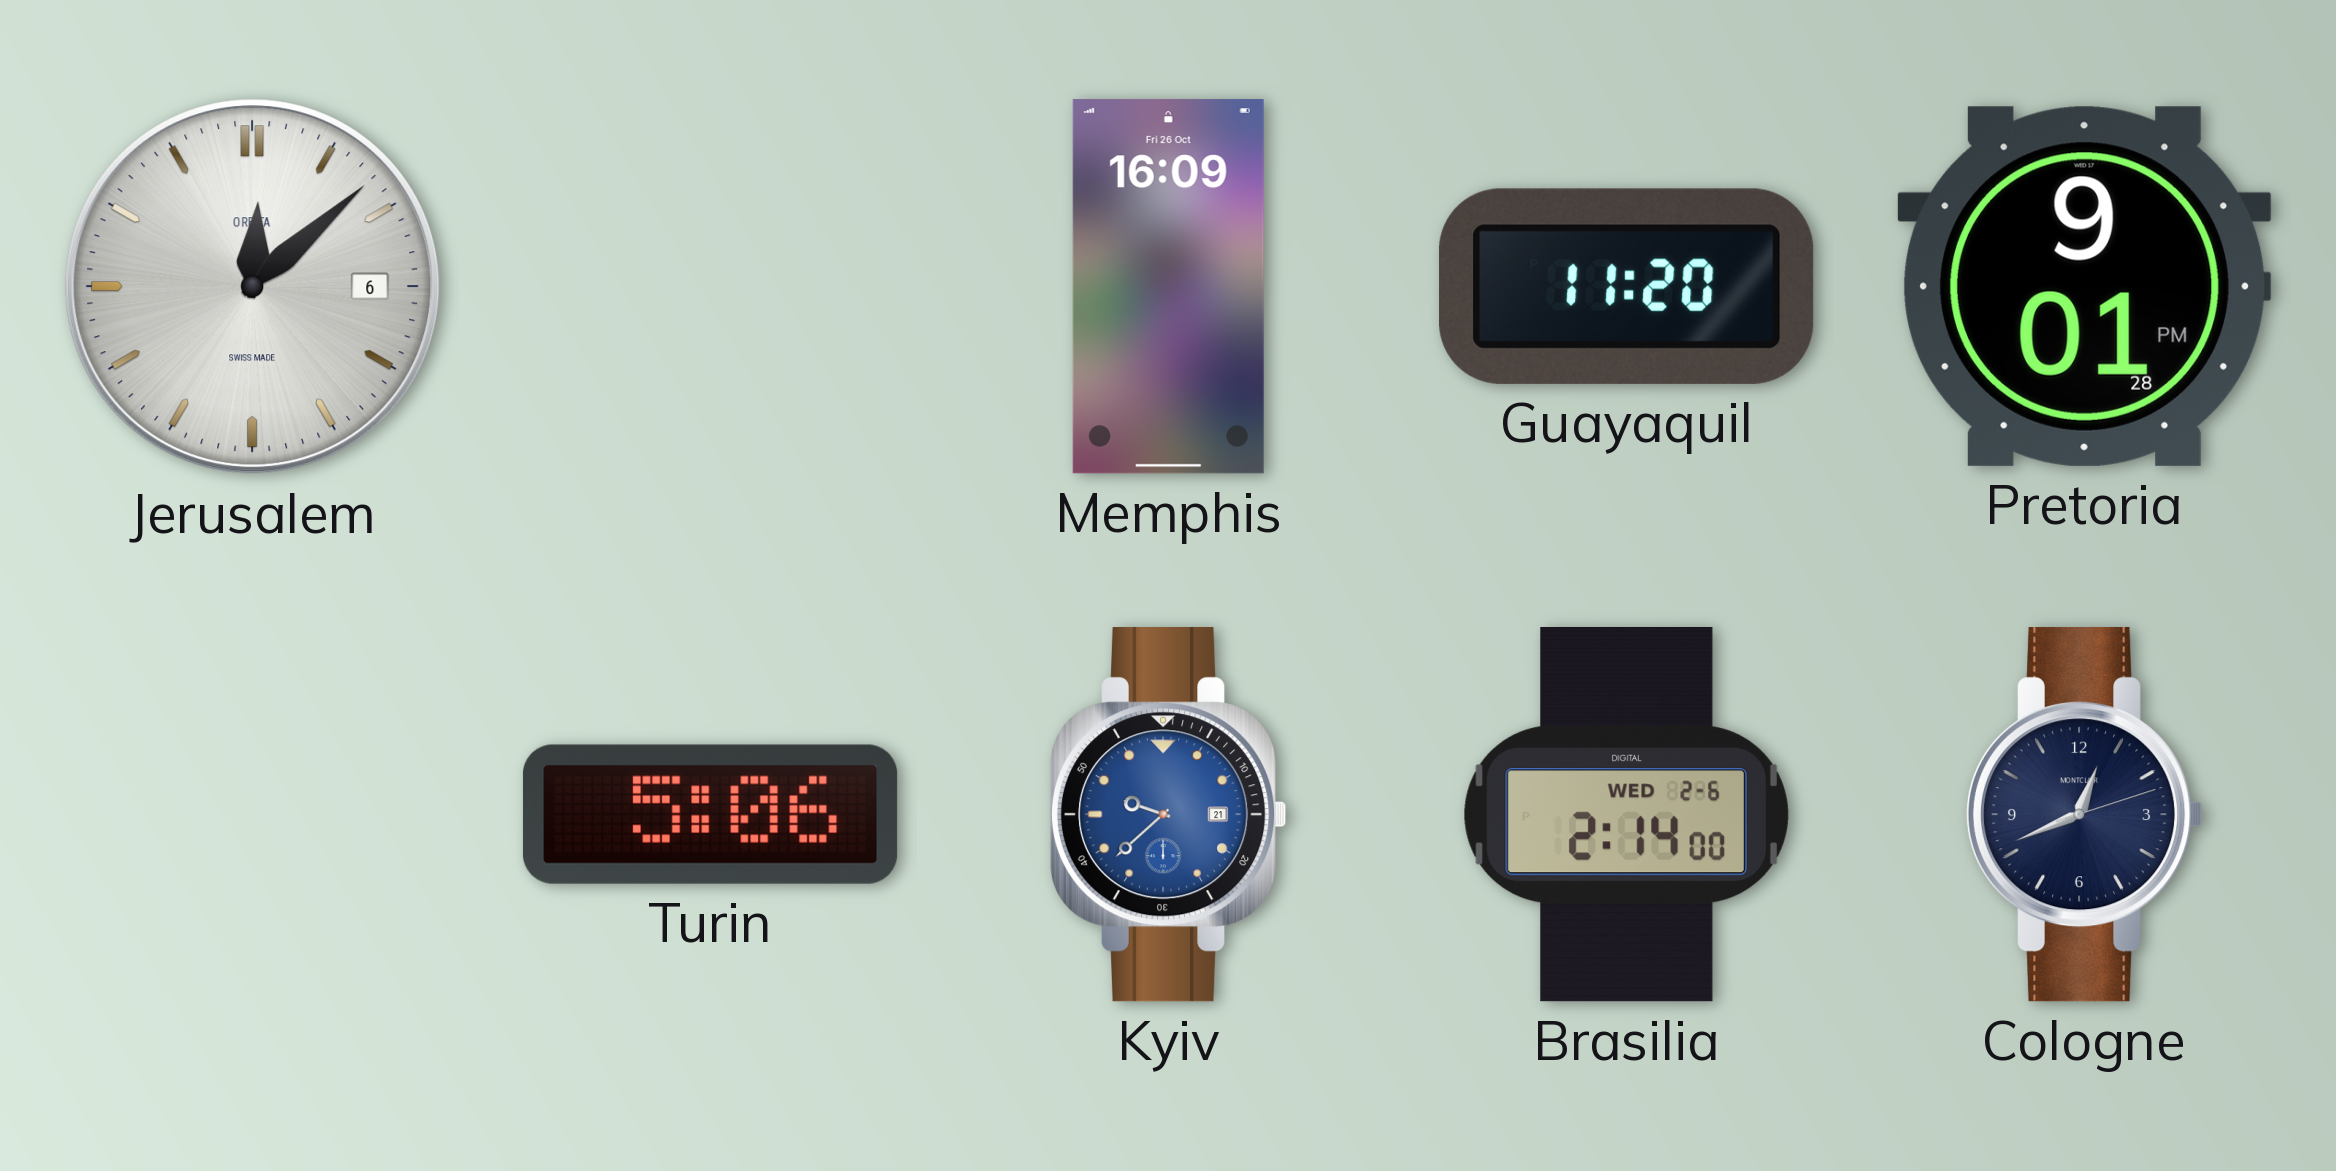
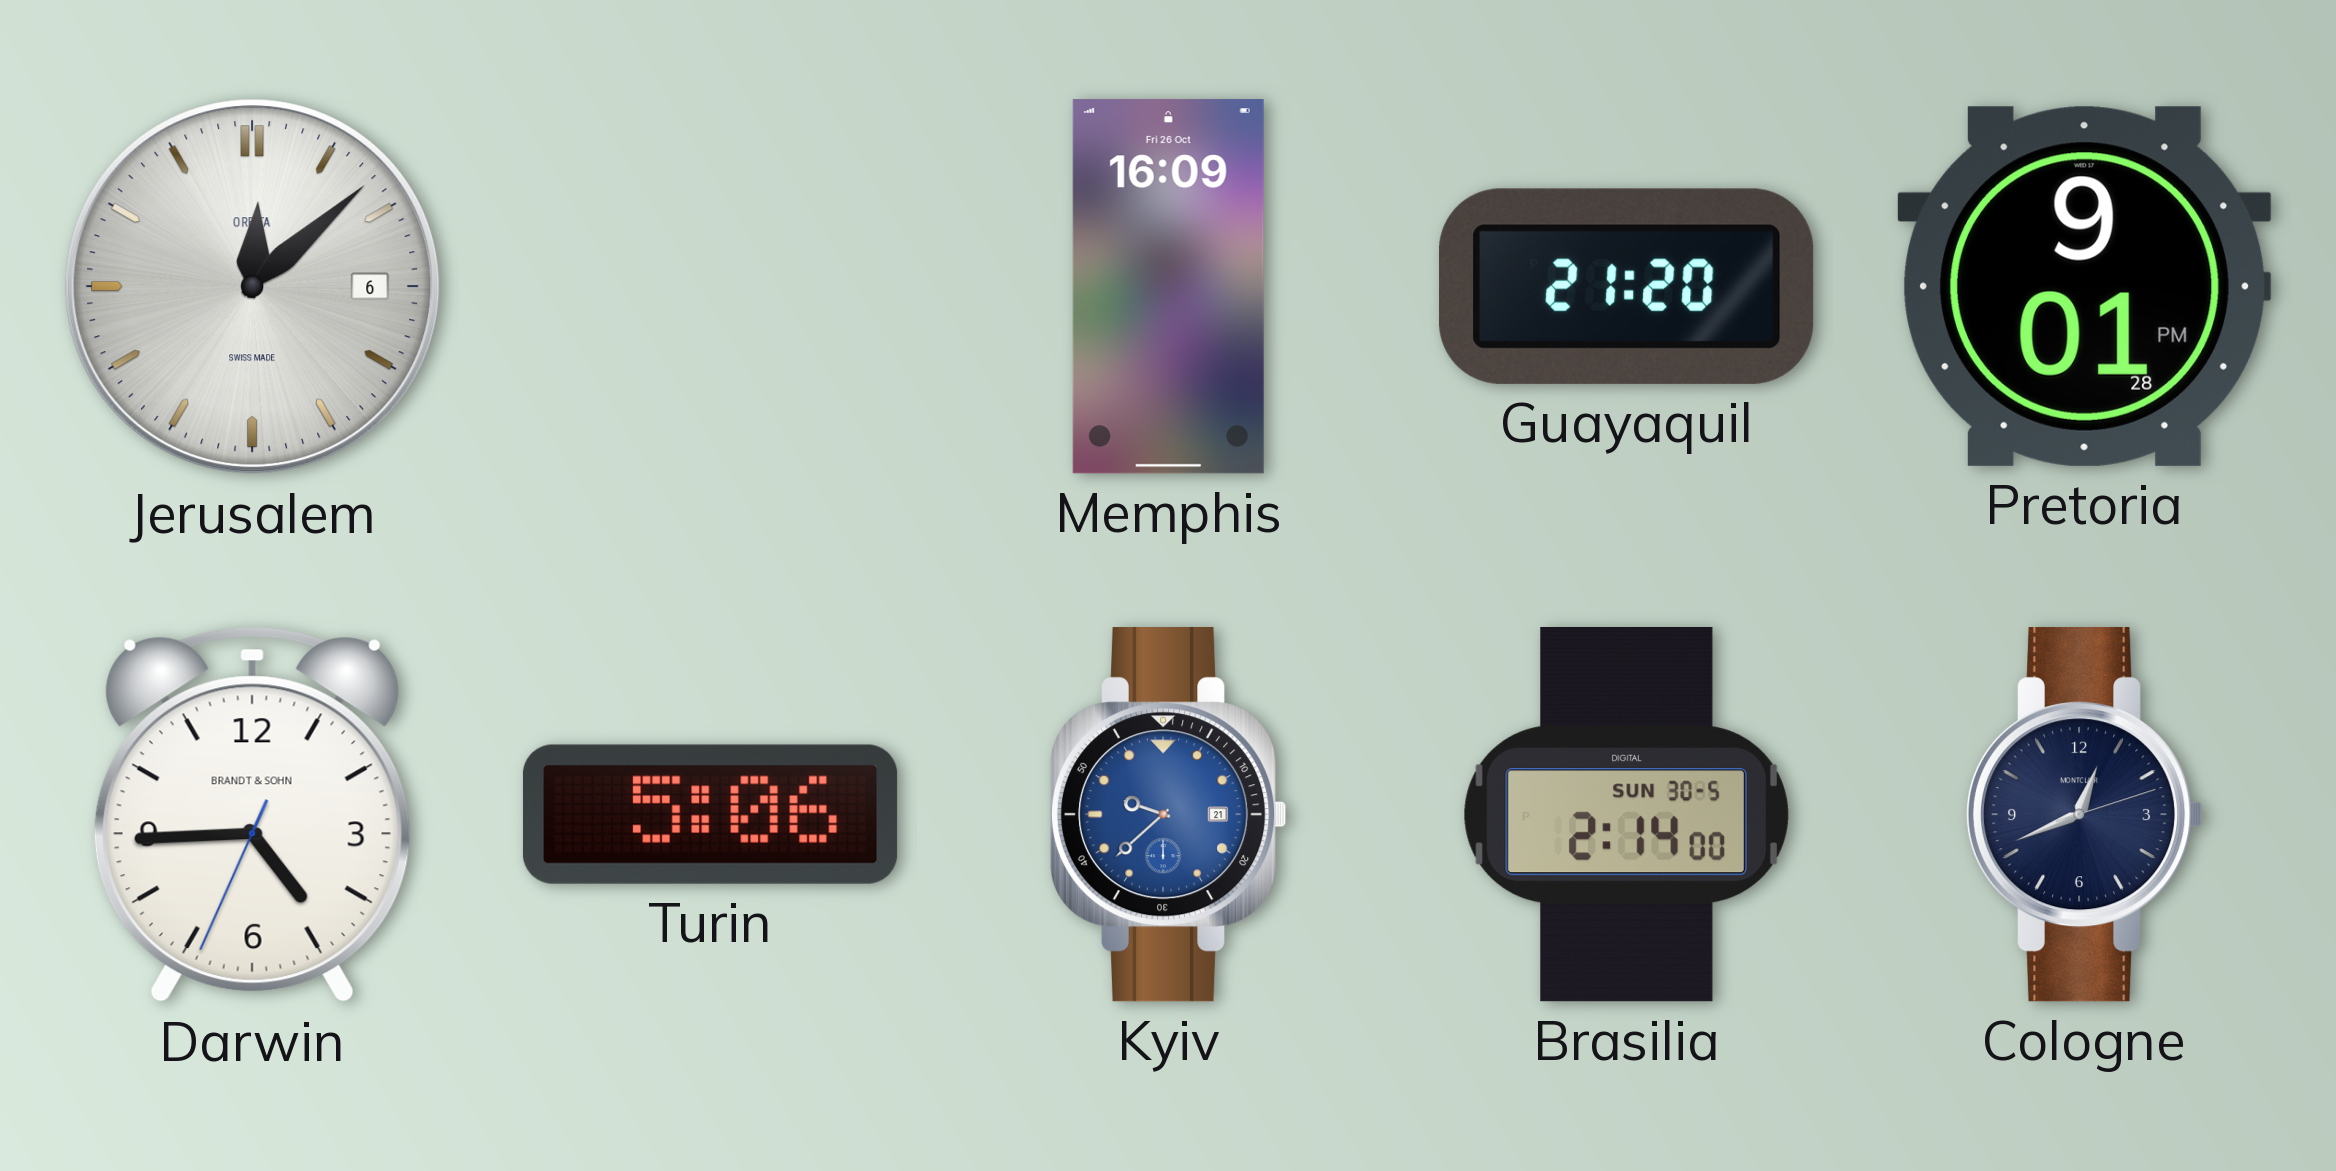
Guayaquil: 11:20 -> 21:20 (1627, 286)
Darwin: none -> 4:44 (252, 815)
Brasilia date: WED 2-6 -> SUN 30-5 (1626, 815)
